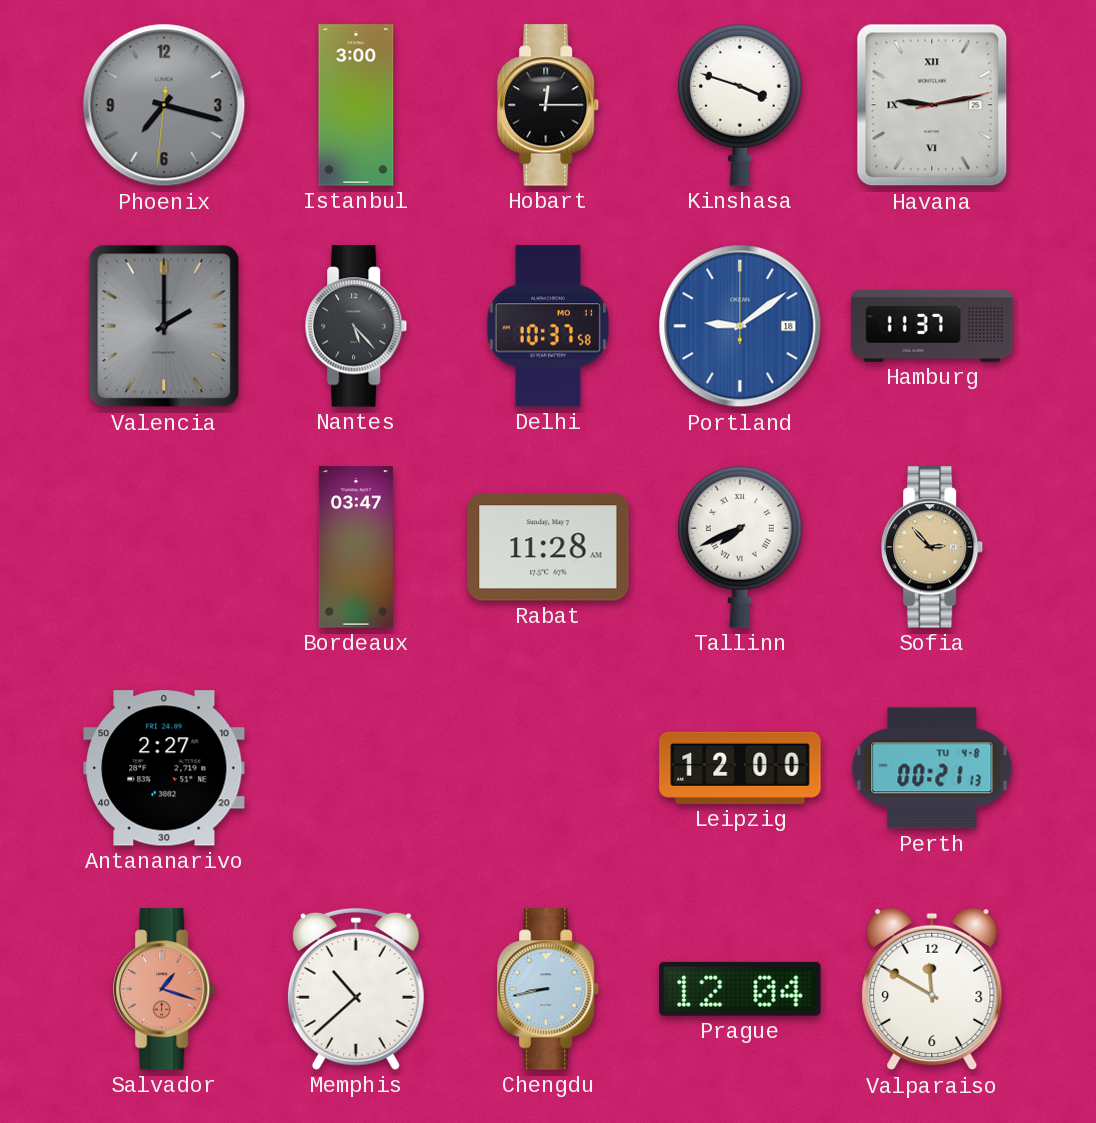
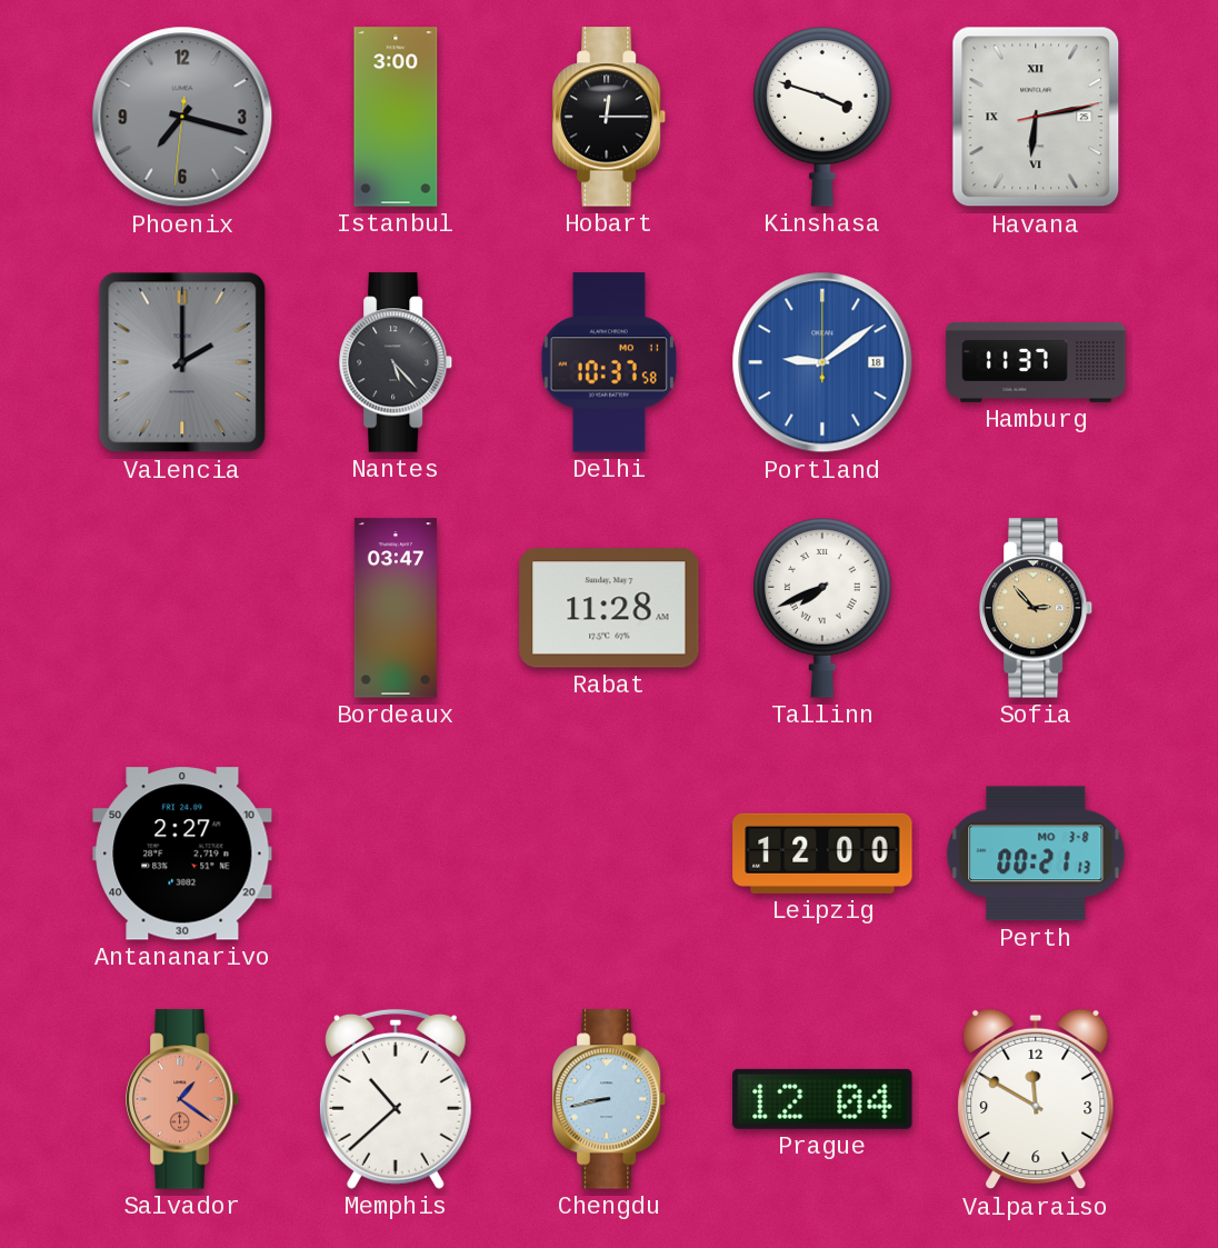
Havana: 9:13 -> 6:13 (1036, 117)
Perth date: TU 4-8 -> MO 3-8 (1036, 853)
Salvador: 1:18 -> 1:21 (183, 1099)
